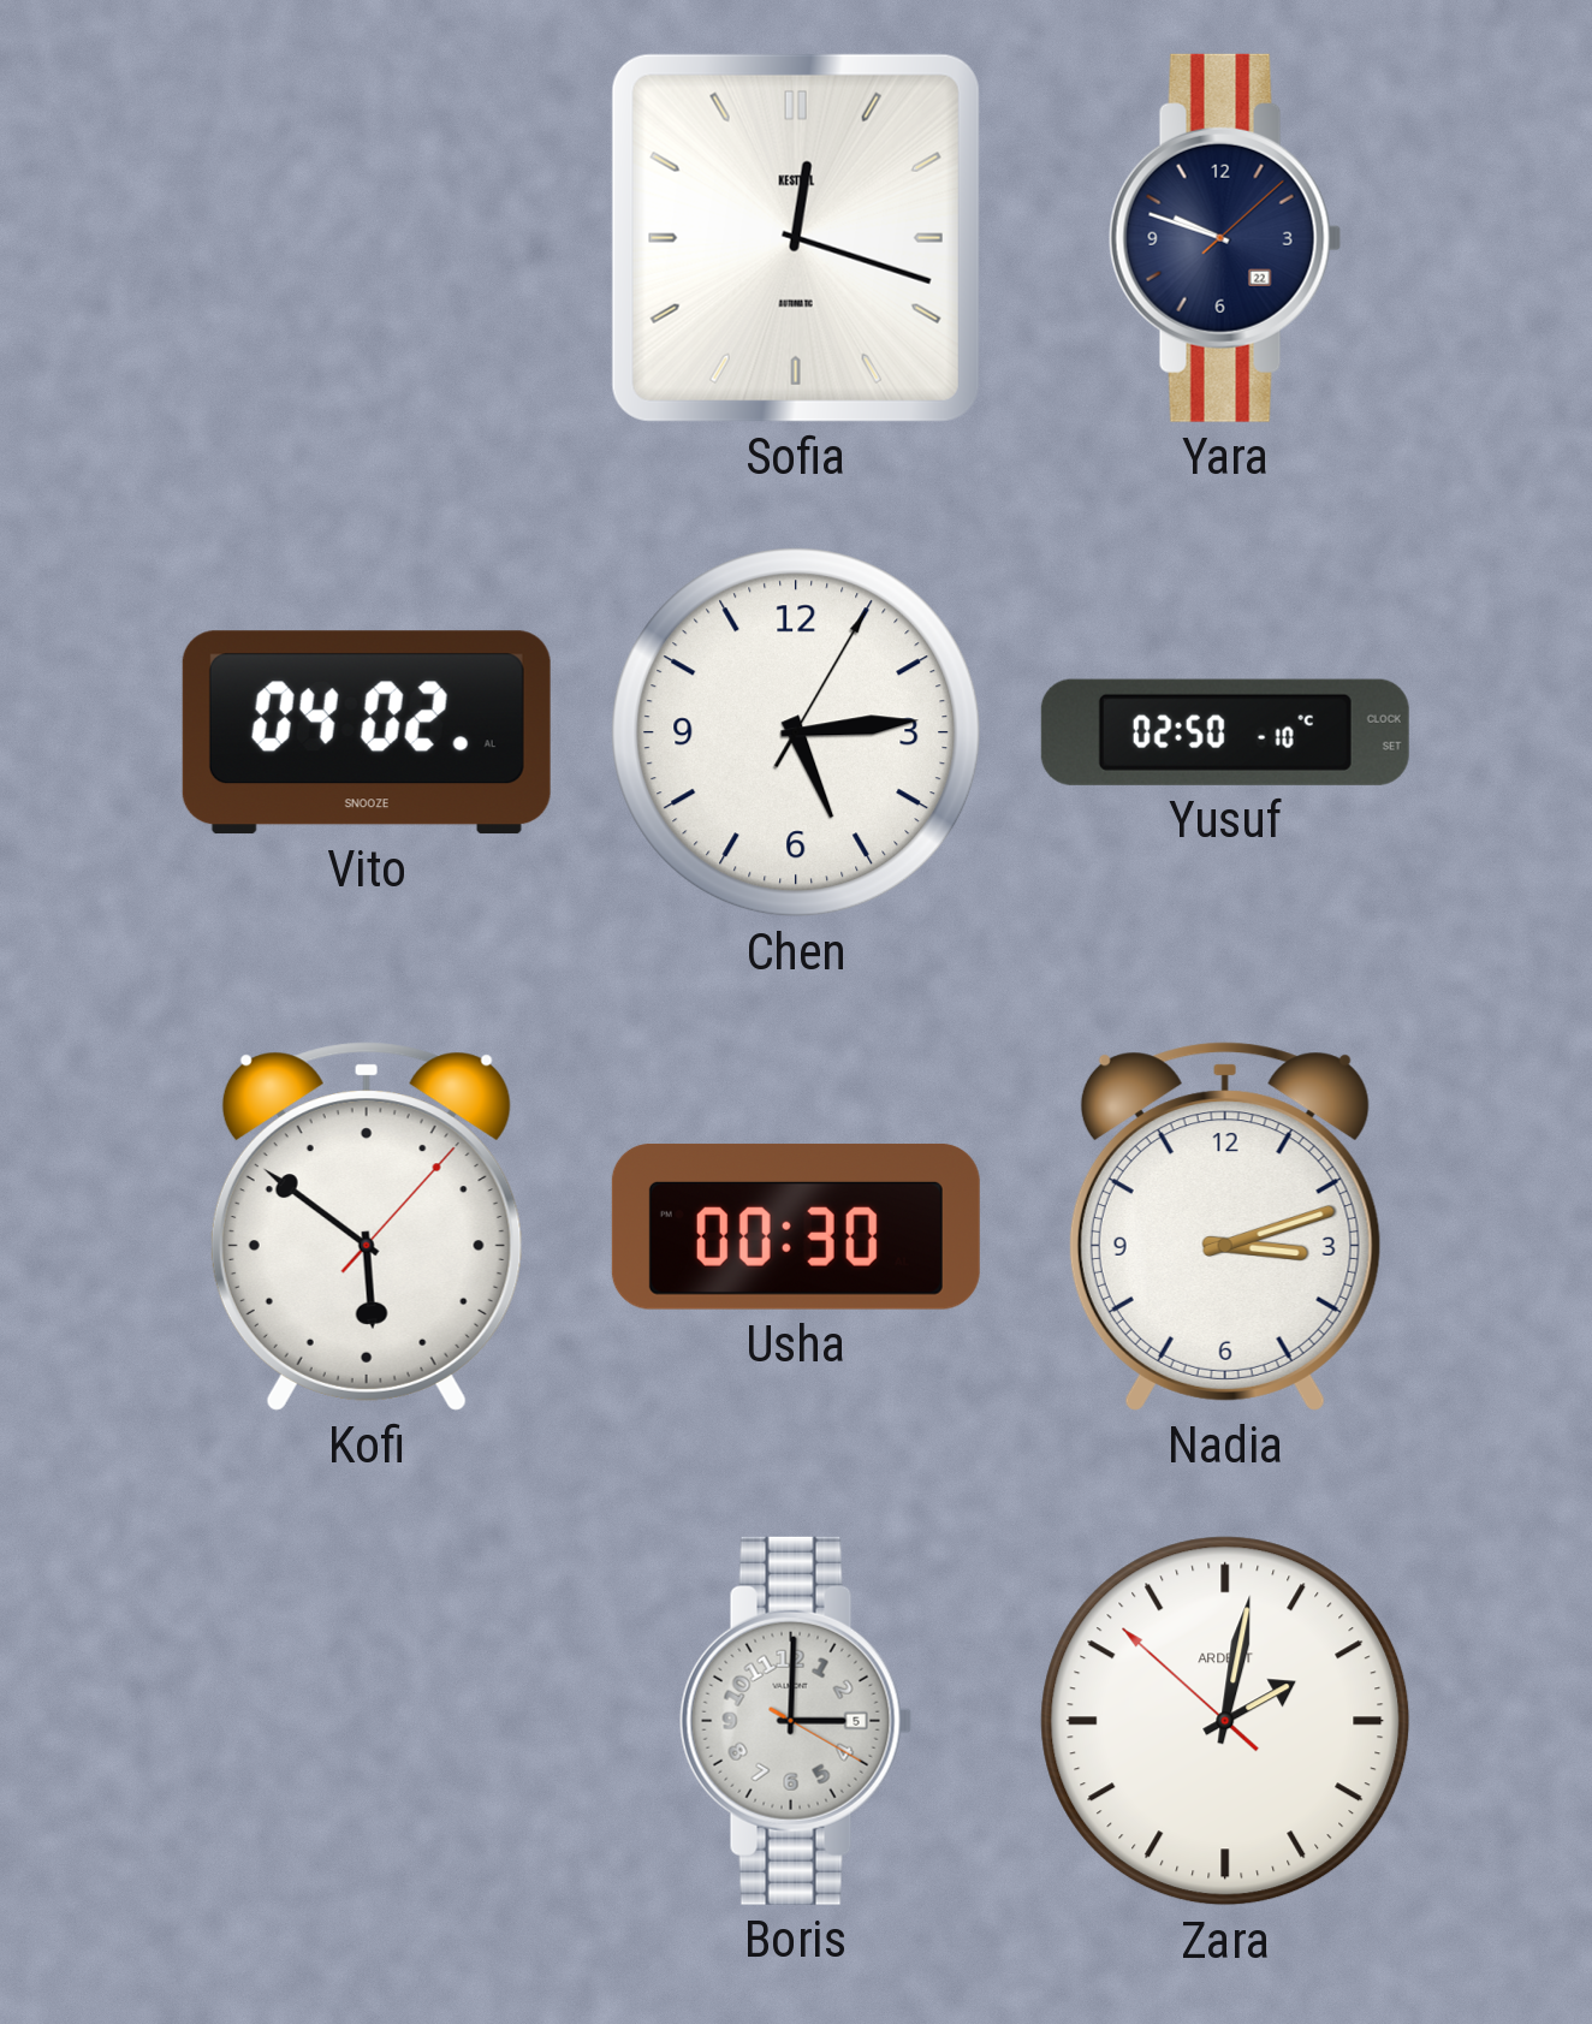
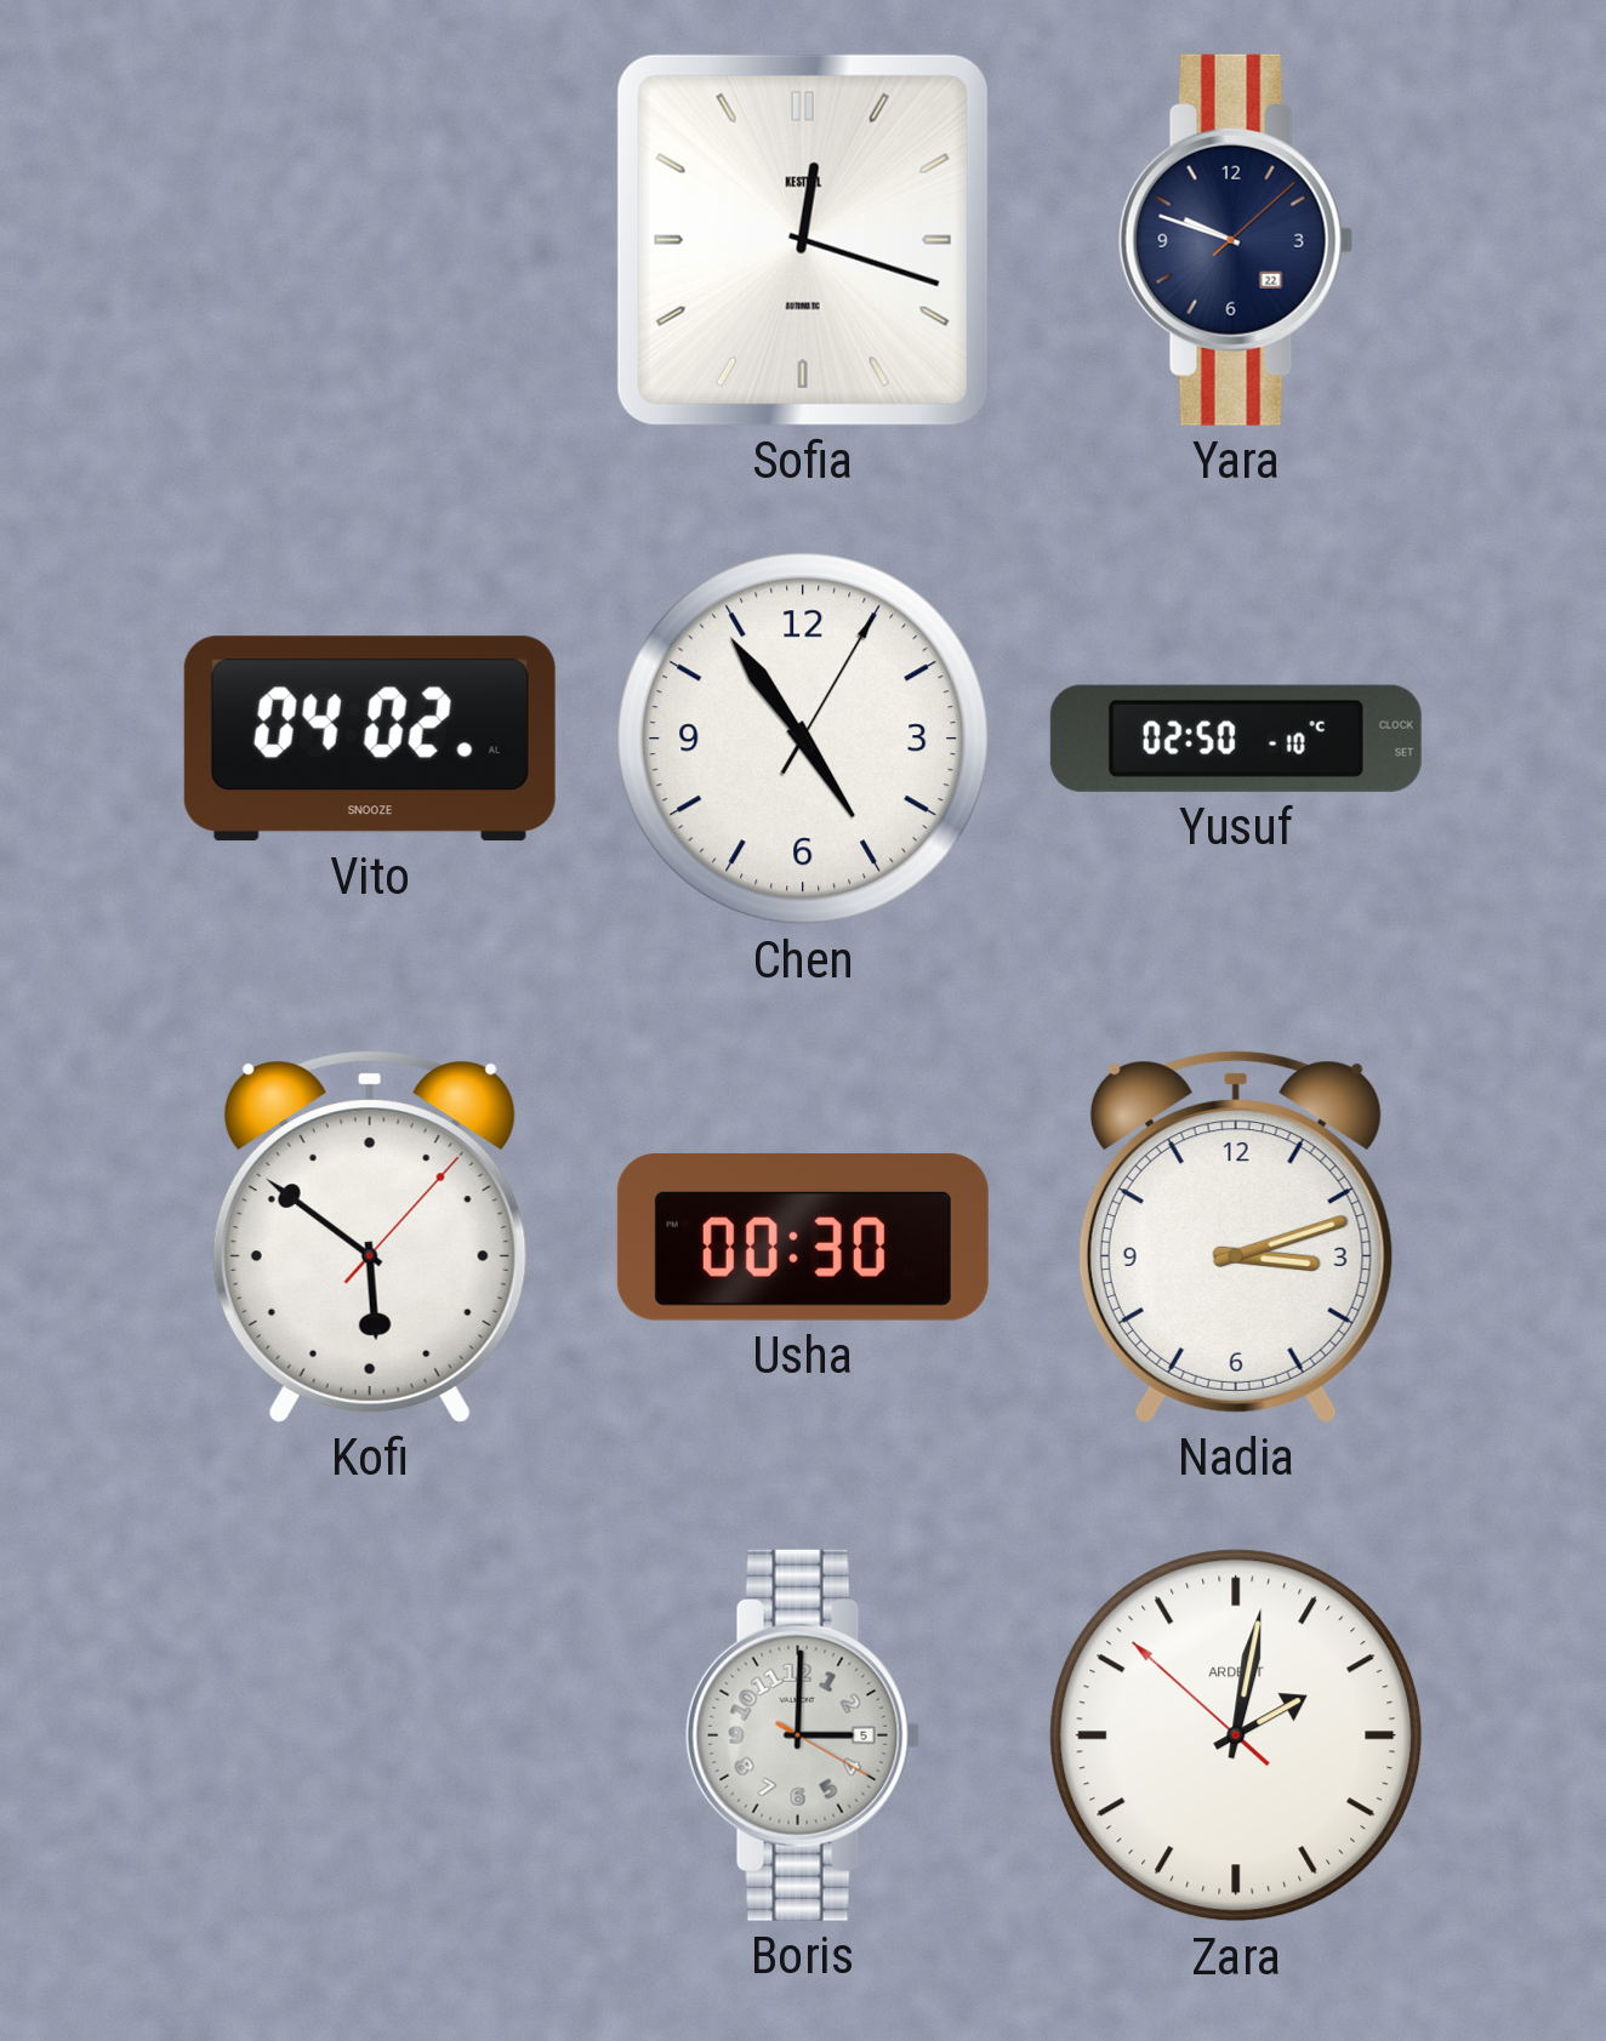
Chen: 5:14 -> 4:54 (803, 739)
